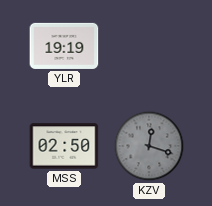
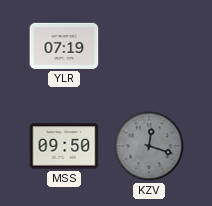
YLR: 19:19 -> 07:19 (64, 46)
MSS: 02:50 -> 09:50 (64, 146)
